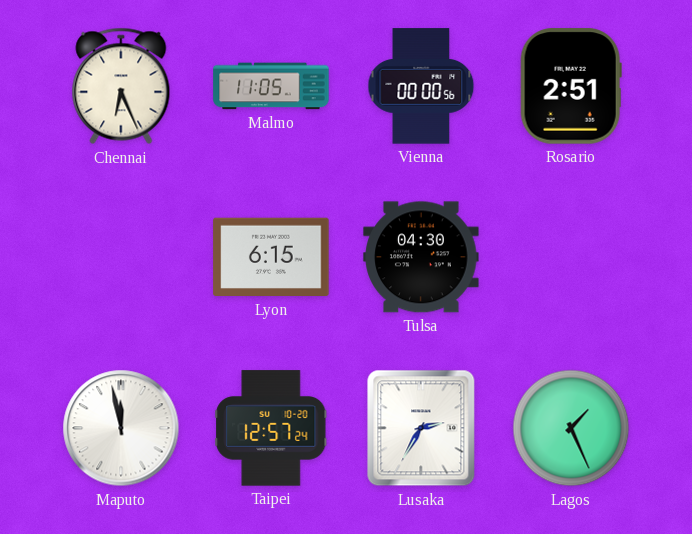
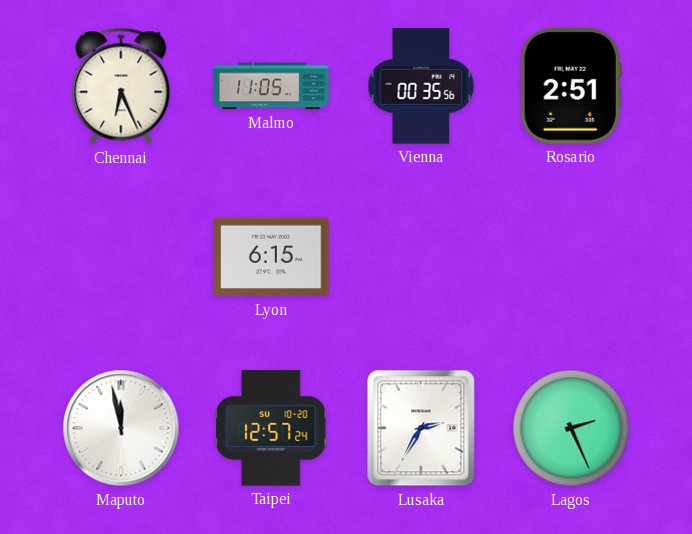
Vienna: 00:00 -> 00:35 (421, 86)
Tulsa: 04:30 -> none (421, 257)
Lagos: 1:26 -> 2:26 (571, 428)
